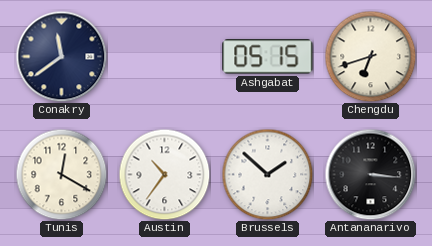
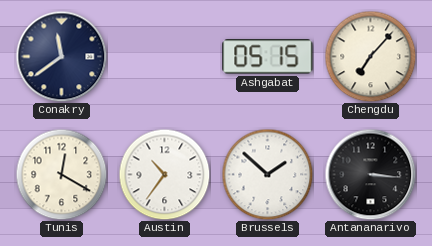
Chengdu: 6:42 -> 7:07 (370, 56)
